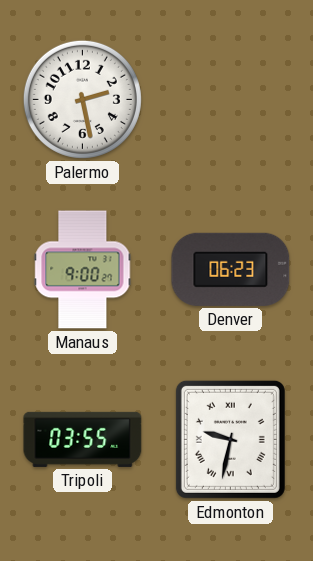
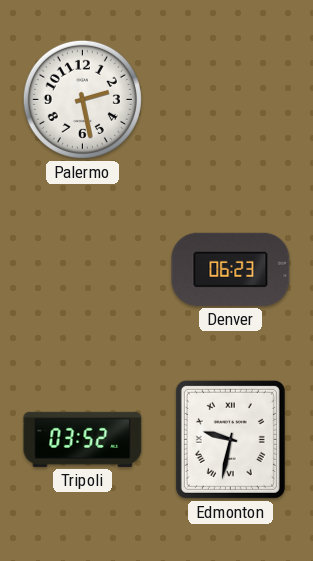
Manaus: 9:00 -> none (83, 270)
Tripoli: 03:55 -> 03:52 (83, 439)
